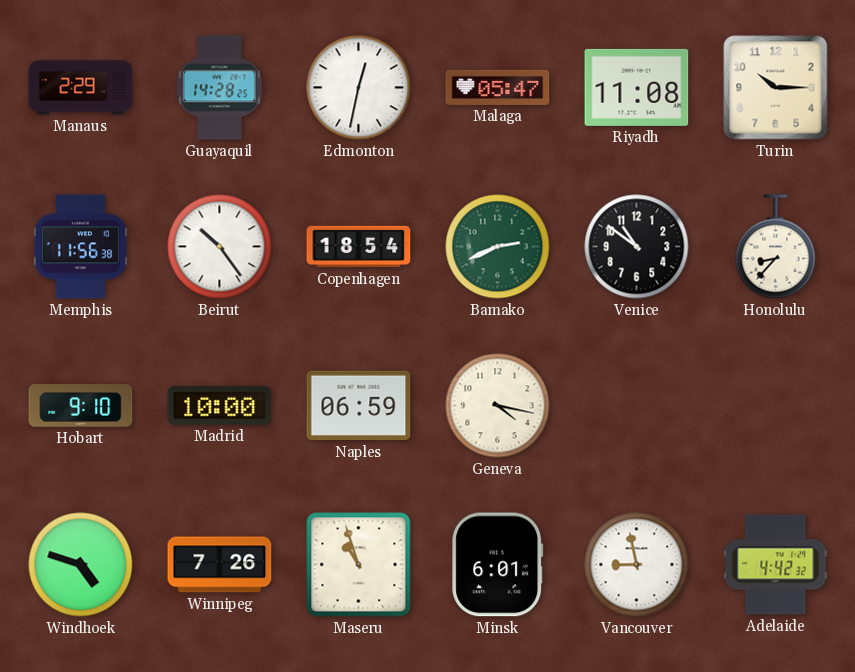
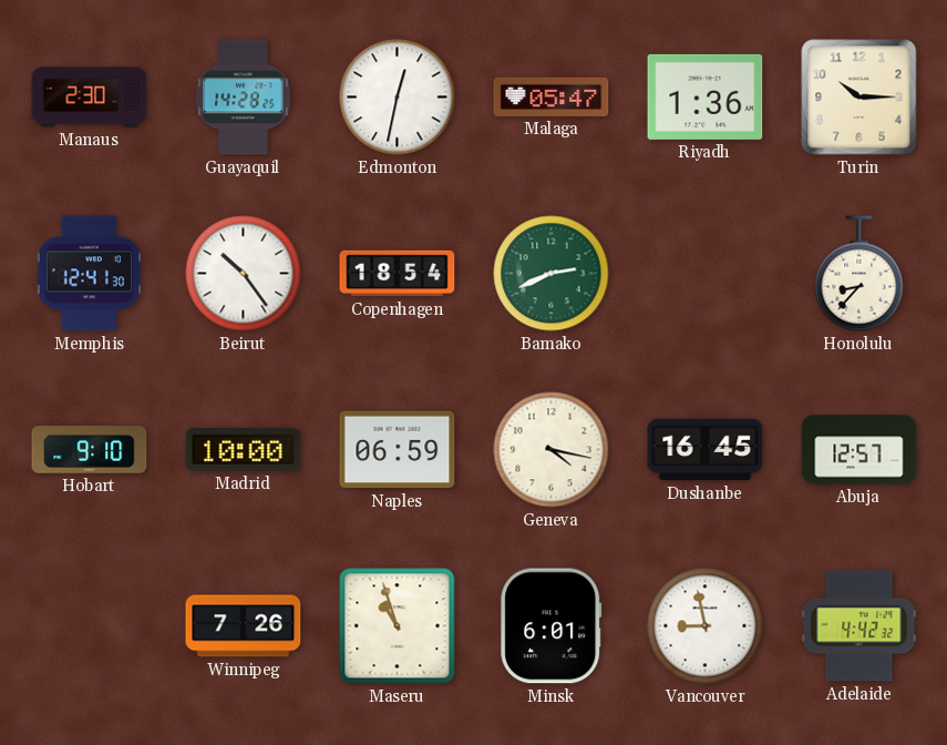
Manaus: 2:29 -> 2:30 (90, 98)
Riyadh: 11:08 -> 1:36 (706, 96)
Memphis: 11:56 -> 12:41 (90, 274)
Venice: 10:51 -> none (637, 247)
Dushanbe: none -> 16:45 (706, 450)
Abuja: none -> 12:57 (859, 450)
Windhoek: 4:48 -> none (81, 565)
